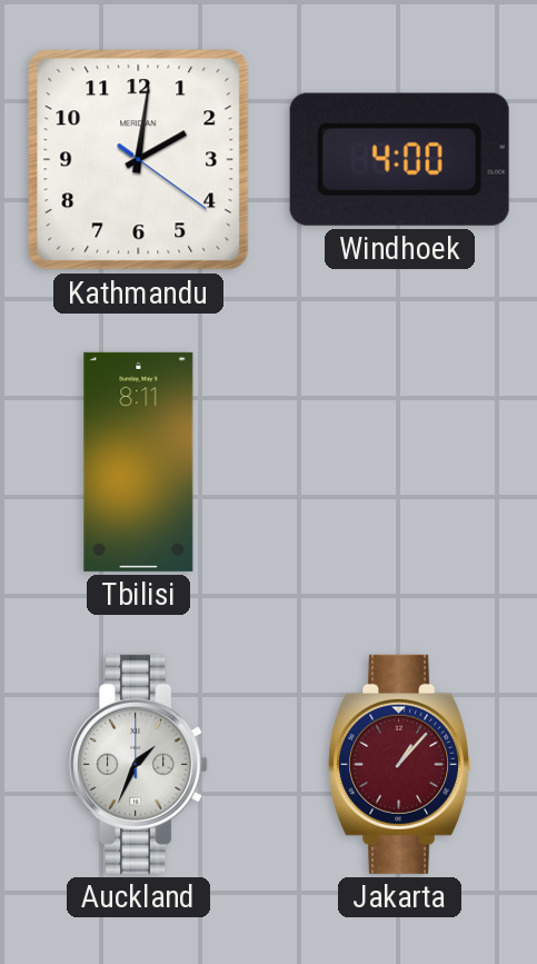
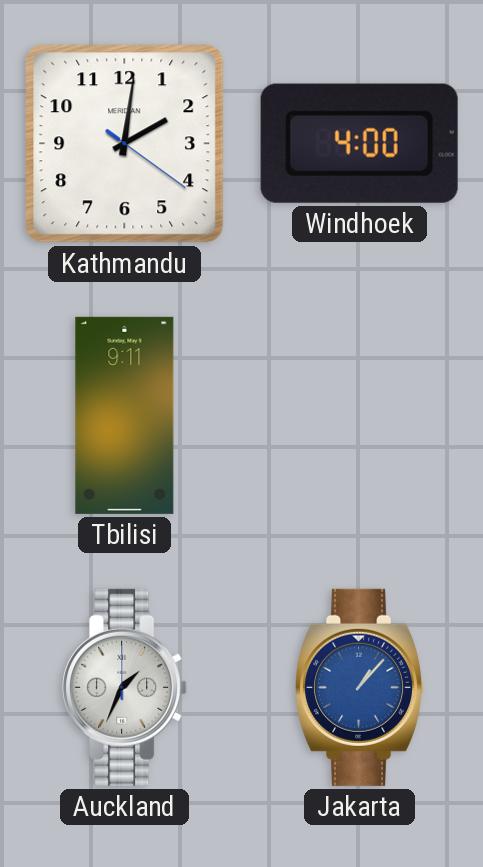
Tbilisi: 8:11 -> 9:11 (125, 415)
Jakarta dial: burgundy -> blue (360, 687)
